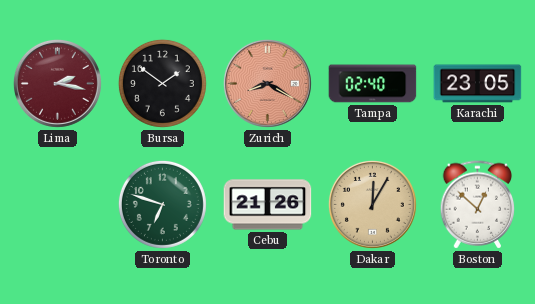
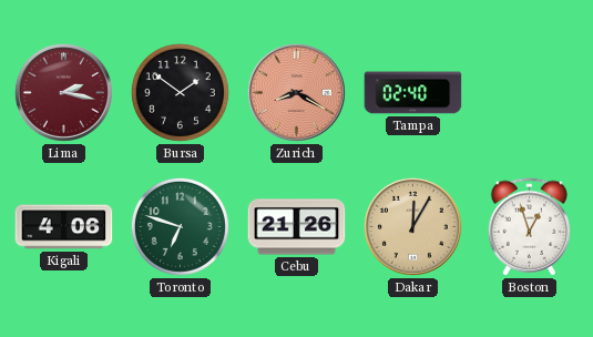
Karachi: 23:05 -> none (478, 84)
Kigali: none -> 4:06 (64, 227)
Boston: 12:52 -> 12:57 (530, 227)
